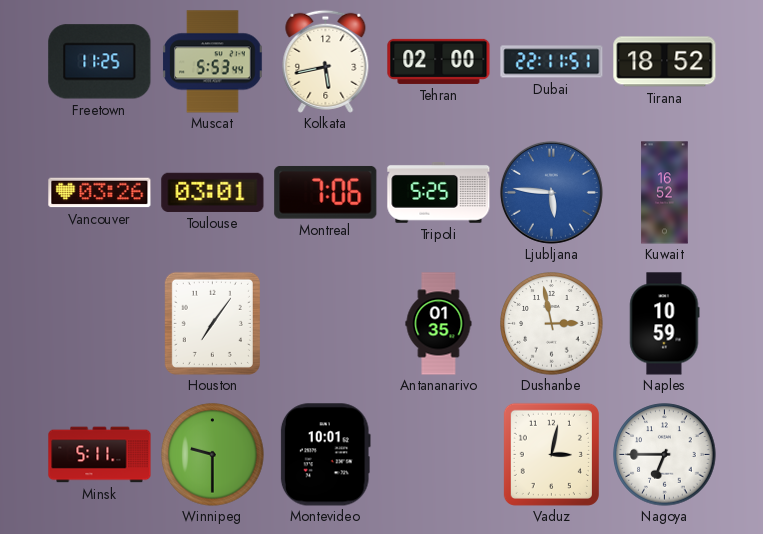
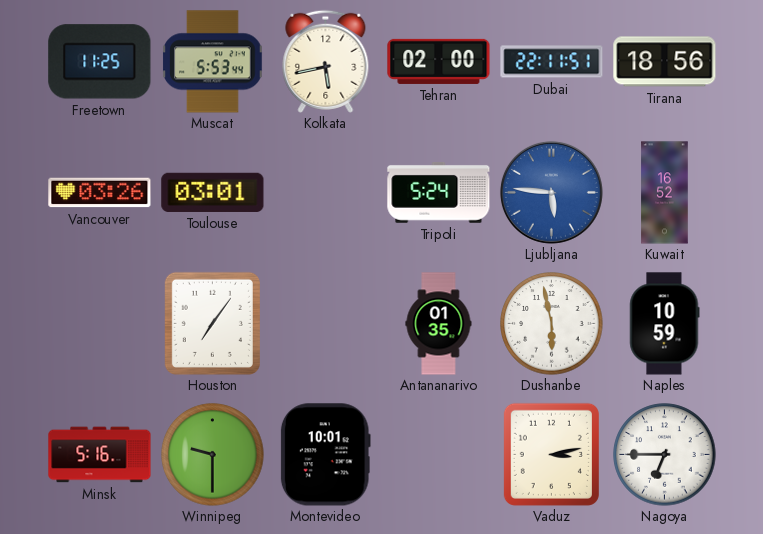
Tirana: 18:52 -> 18:56 (665, 62)
Montreal: 7:06 -> none (326, 193)
Tripoli: 5:25 -> 5:24 (439, 193)
Dushanbe: 2:58 -> 5:58 (552, 324)
Minsk: 5:11 -> 5:16 (100, 455)
Vaduz: 3:02 -> 3:13 (551, 454)
